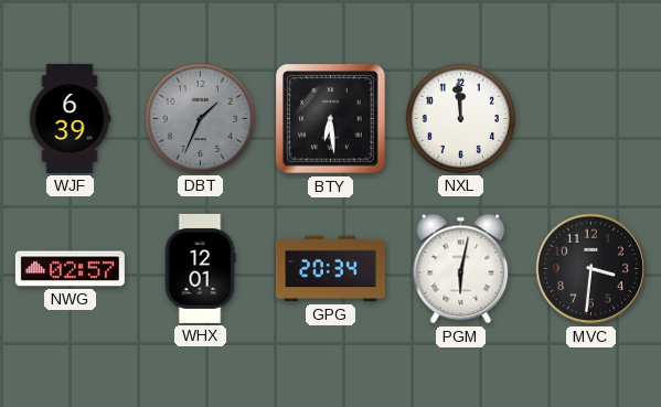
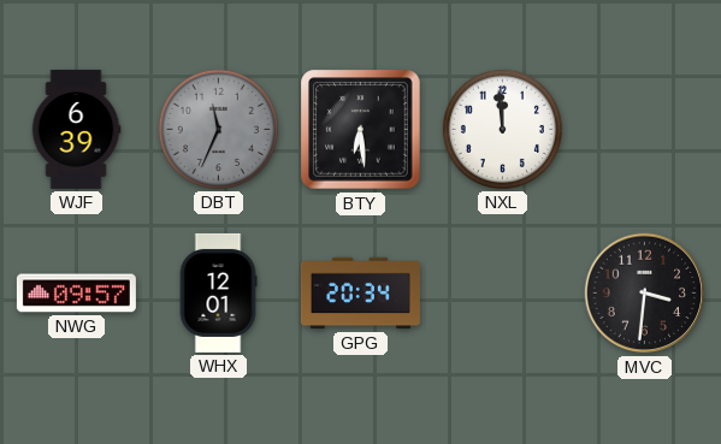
DBT: 1:34 -> 11:34 (218, 129)
NWG: 02:57 -> 09:57 (76, 294)
PGM: 6:02 -> none (461, 269)
